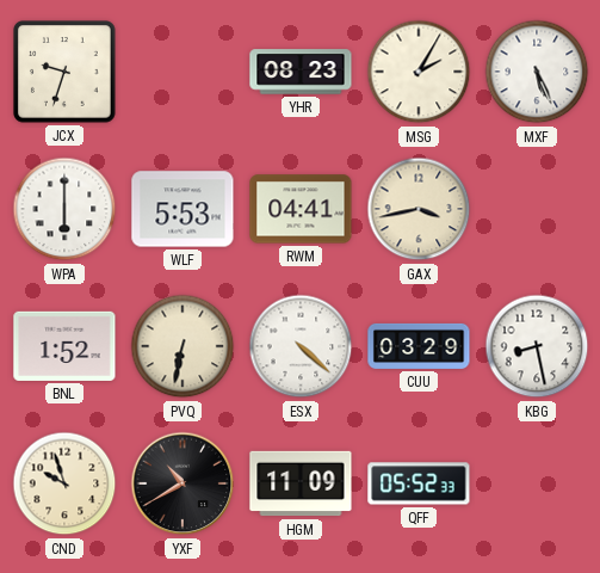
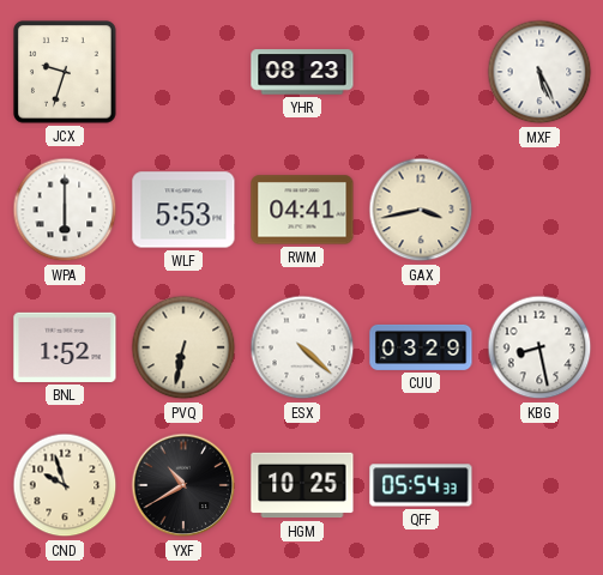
MSG: 2:05 -> none (419, 72)
HGM: 11:09 -> 10:25 (302, 485)
QFF: 05:52 -> 05:54 (421, 485)
